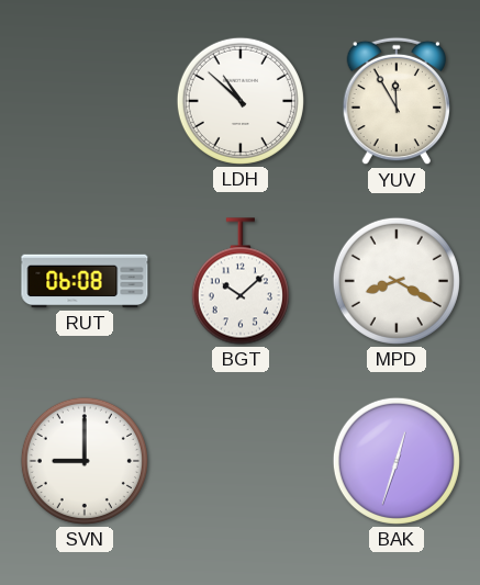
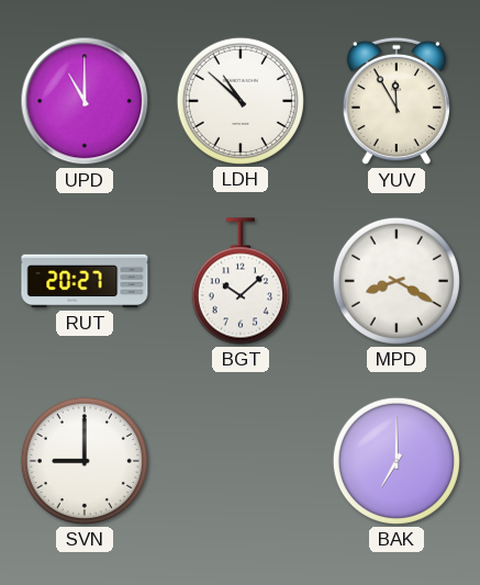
UPD: none -> 11:00 (85, 101)
RUT: 06:08 -> 20:27 (85, 281)
BAK: 12:33 -> 7:00 (397, 461)
